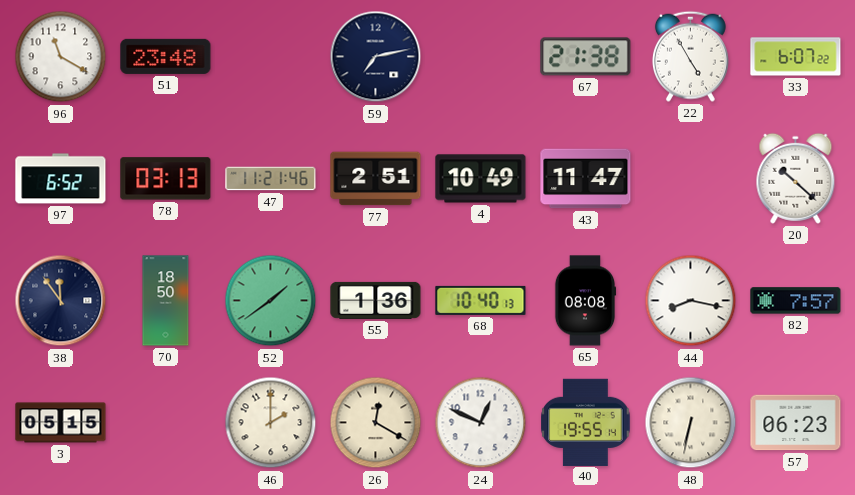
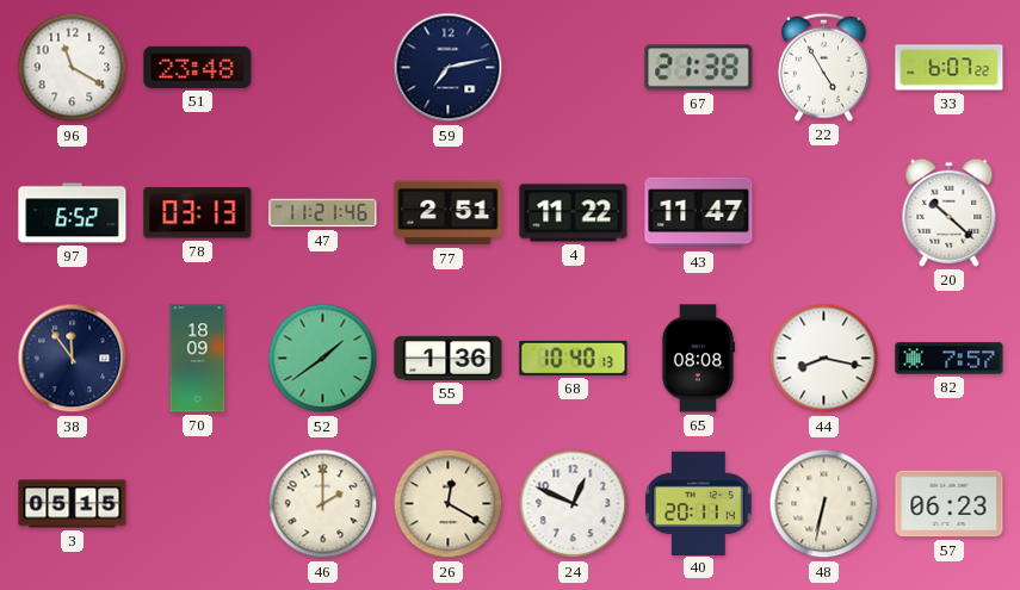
4: 10:49 -> 11:22 (574, 213)
70: 18:50 -> 18:09 (198, 359)
40: 19:55 -> 20:11 (699, 503)
